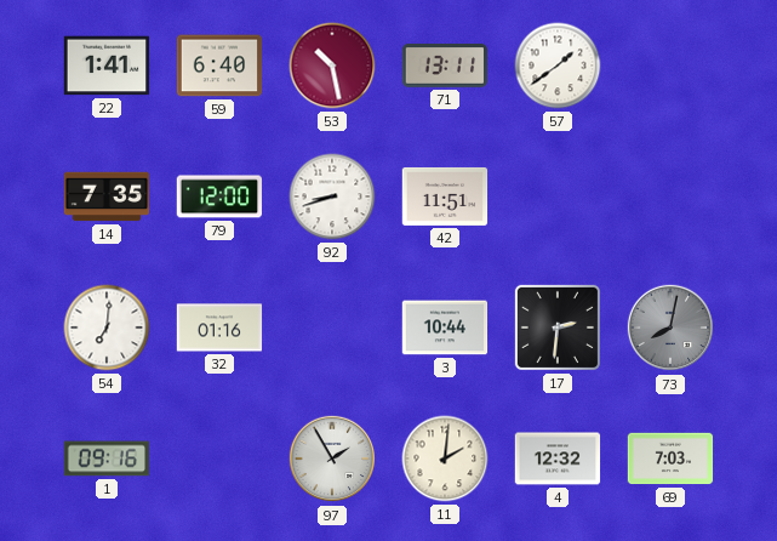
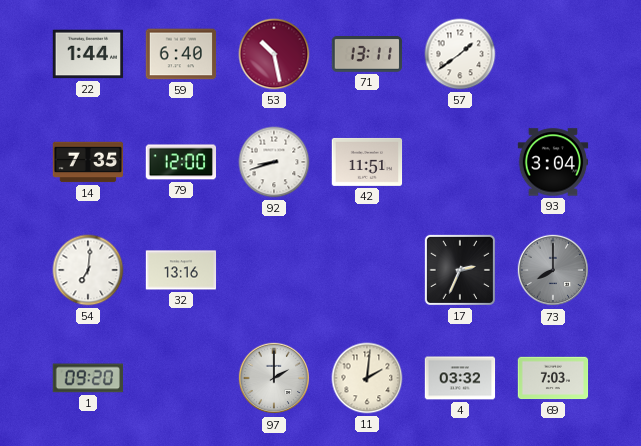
22: 1:41 -> 1:44 (88, 54)
93: none -> 3:04 (553, 162)
32: 01:16 -> 13:16 (181, 270)
3: 10:44 -> none (445, 328)
17: 2:31 -> 2:34 (460, 270)
73: 8:02 -> 8:00 (553, 270)
1: 09:16 -> 09:20 (87, 378)
97: 1:55 -> 2:00 (274, 378)
4: 12:32 -> 03:32 (460, 378)
